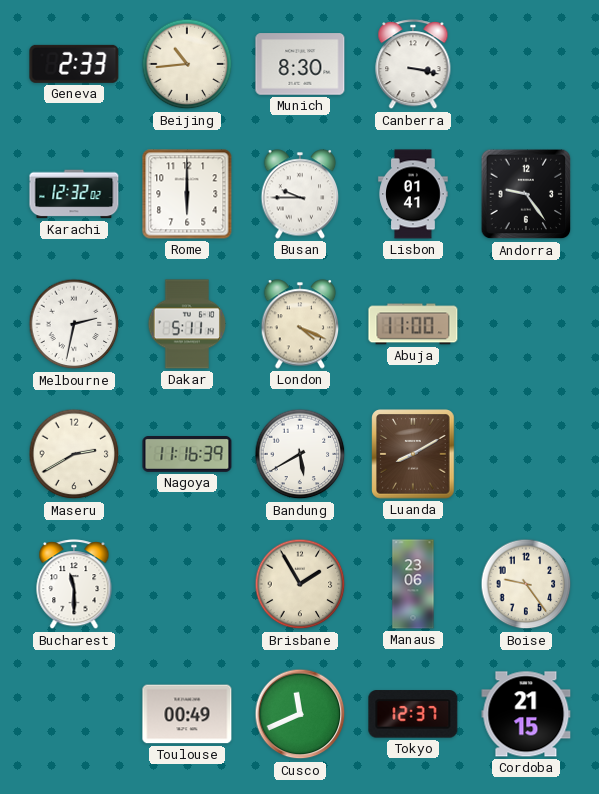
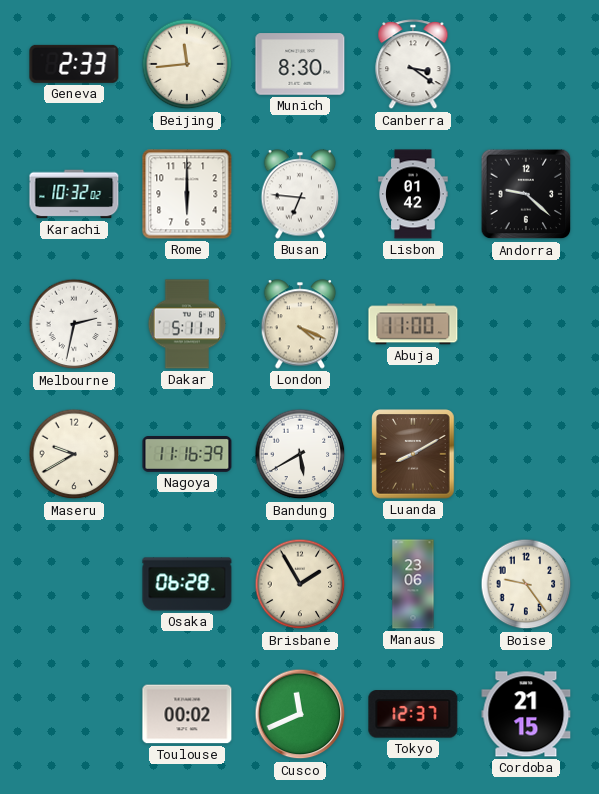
Beijing: 10:44 -> 11:44 (187, 64)
Canberra: 3:17 -> 3:21 (413, 65)
Karachi: 12:32 -> 10:32 (74, 194)
Busan: 9:45 -> 6:46 (300, 194)
Lisbon: 01:41 -> 01:42 (413, 194)
Andorra: 9:24 -> 9:22 (526, 194)
Maseru: 2:40 -> 9:40 (74, 454)
Bucharest: 11:30 -> none (74, 585)
Osaka: none -> 06:28 (187, 584)
Toulouse: 00:49 -> 00:02 (187, 714)
